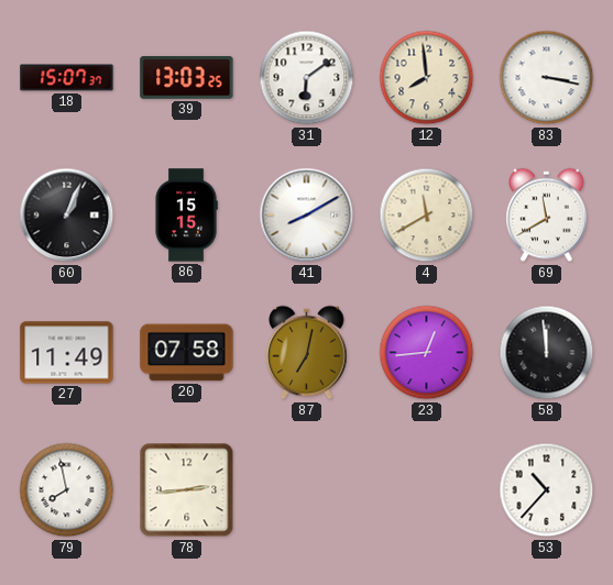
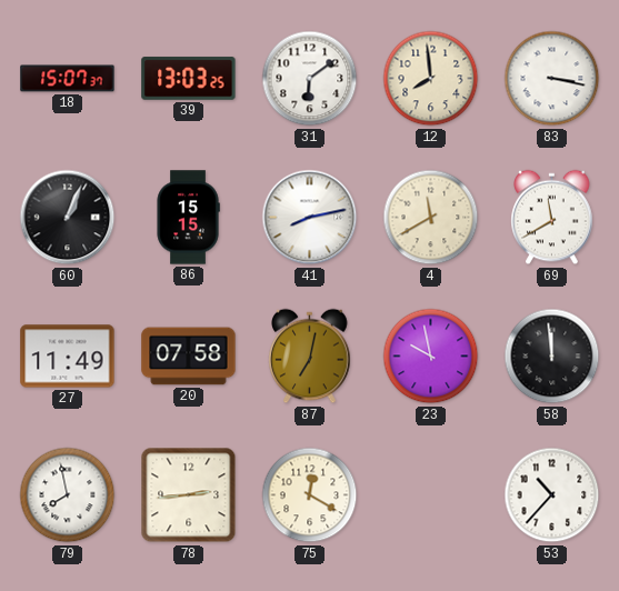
41: 8:10 -> 8:13 (310, 218)
23: 12:44 -> 9:58 (431, 357)
75: none -> 12:20 (310, 495)
